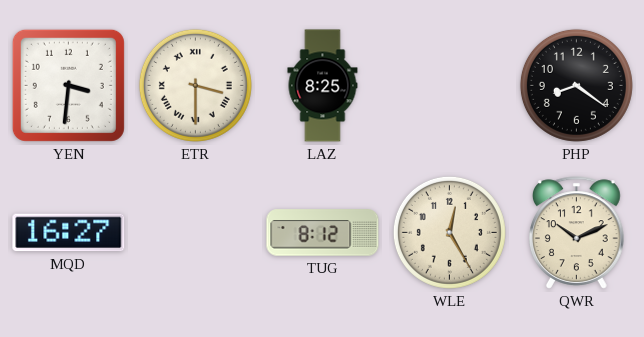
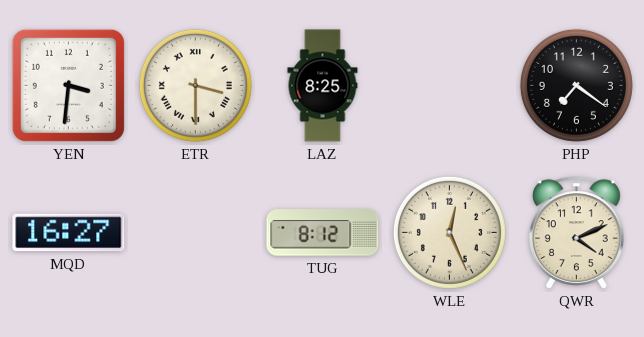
PHP: 8:21 -> 7:21 (576, 85)
WLE: 12:25 -> 12:26 (449, 232)
QWR: 10:11 -> 4:11 (577, 233)
